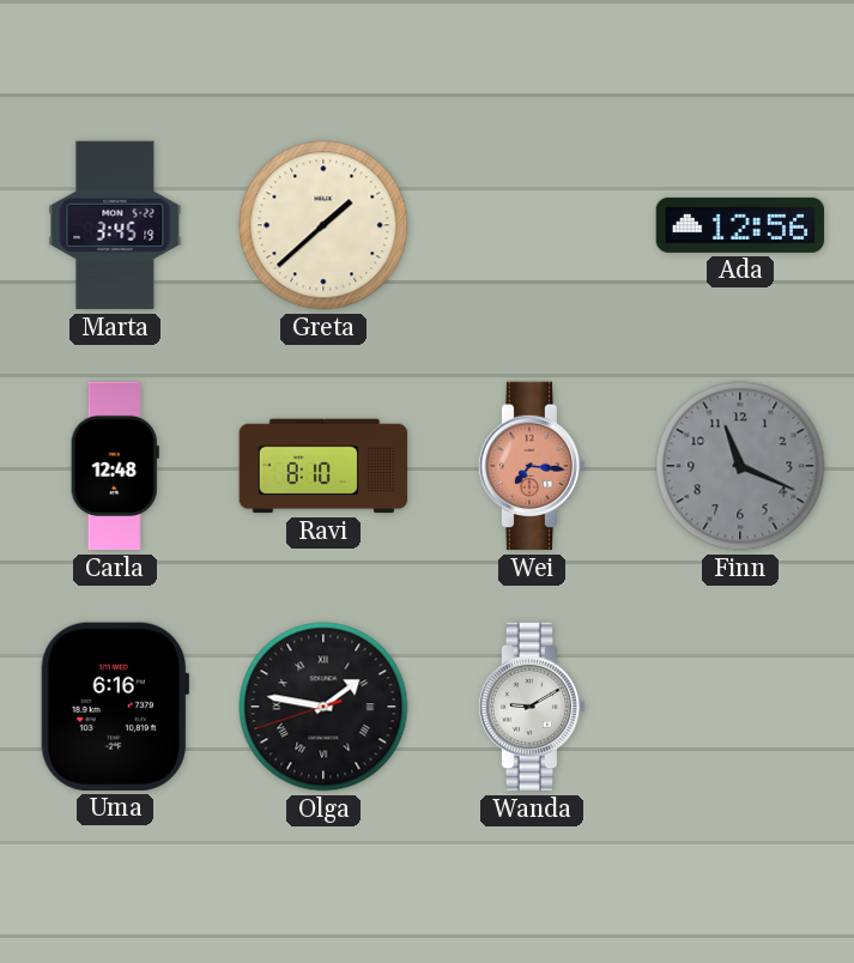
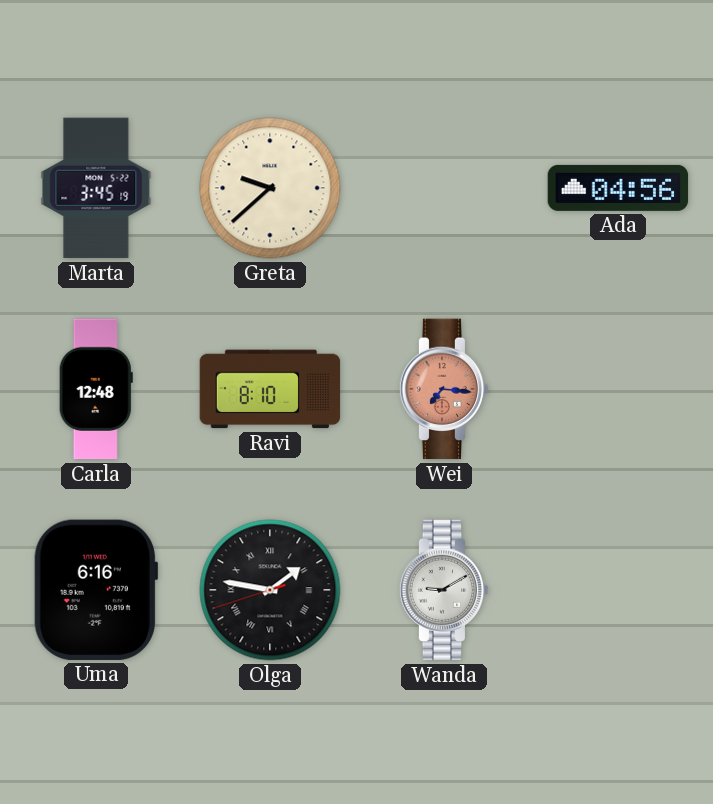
Greta: 1:38 -> 9:38 (270, 188)
Ada: 12:56 -> 04:56 (618, 188)
Finn: 11:19 -> none (740, 466)
